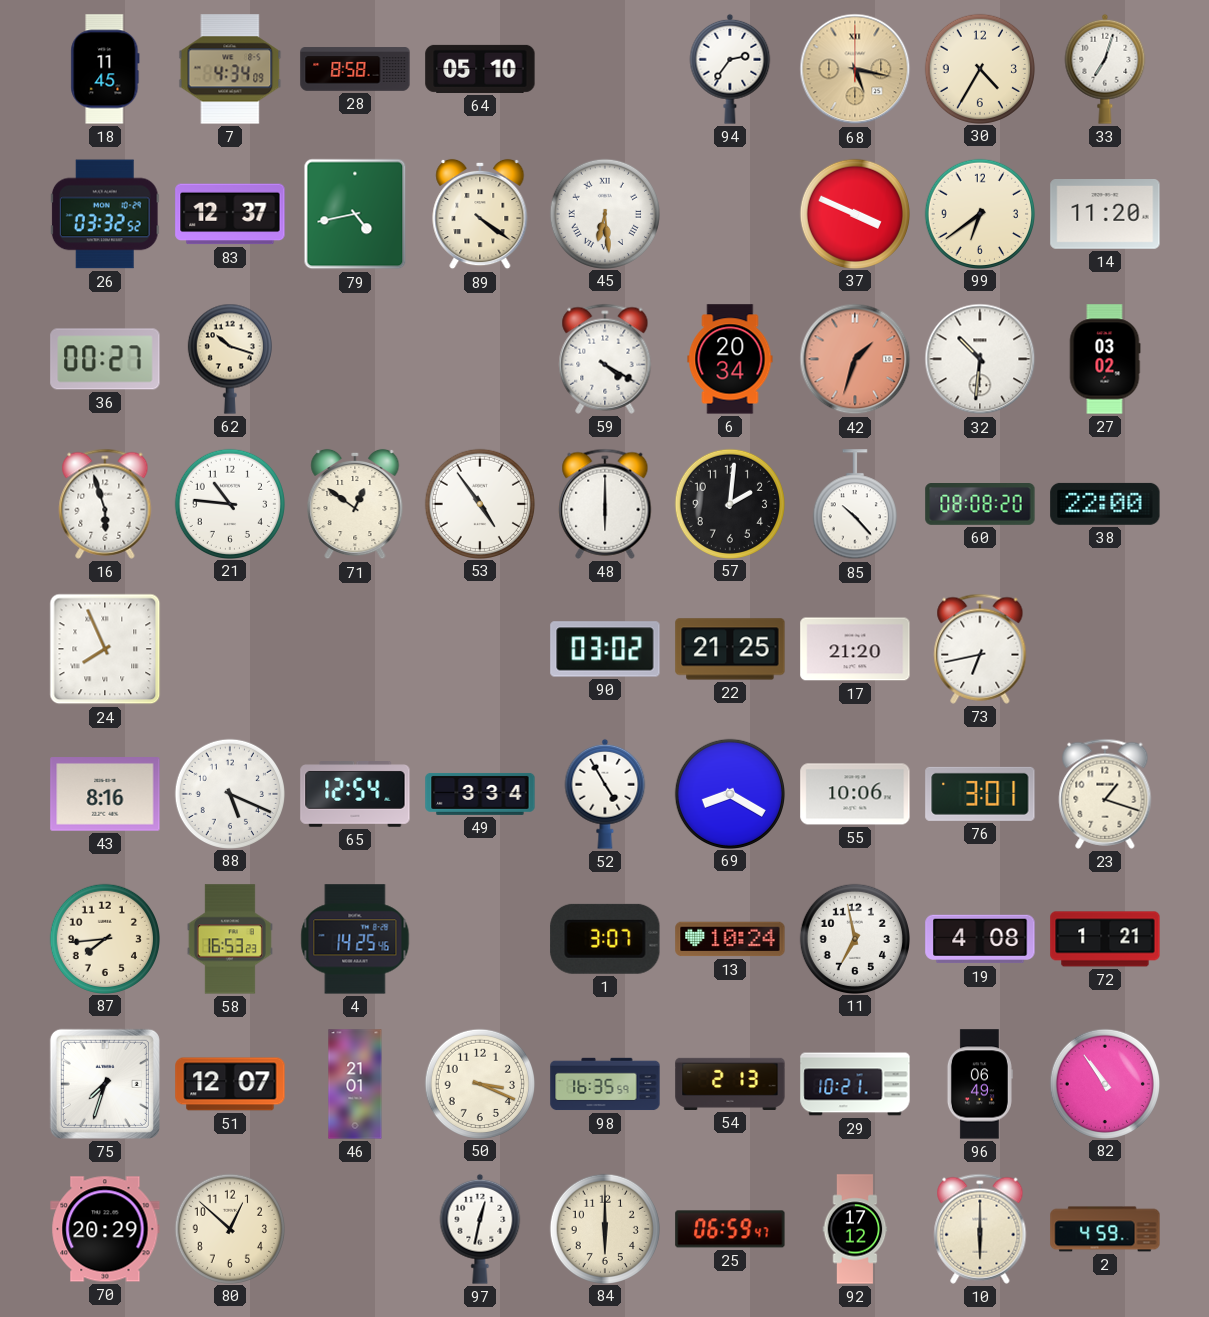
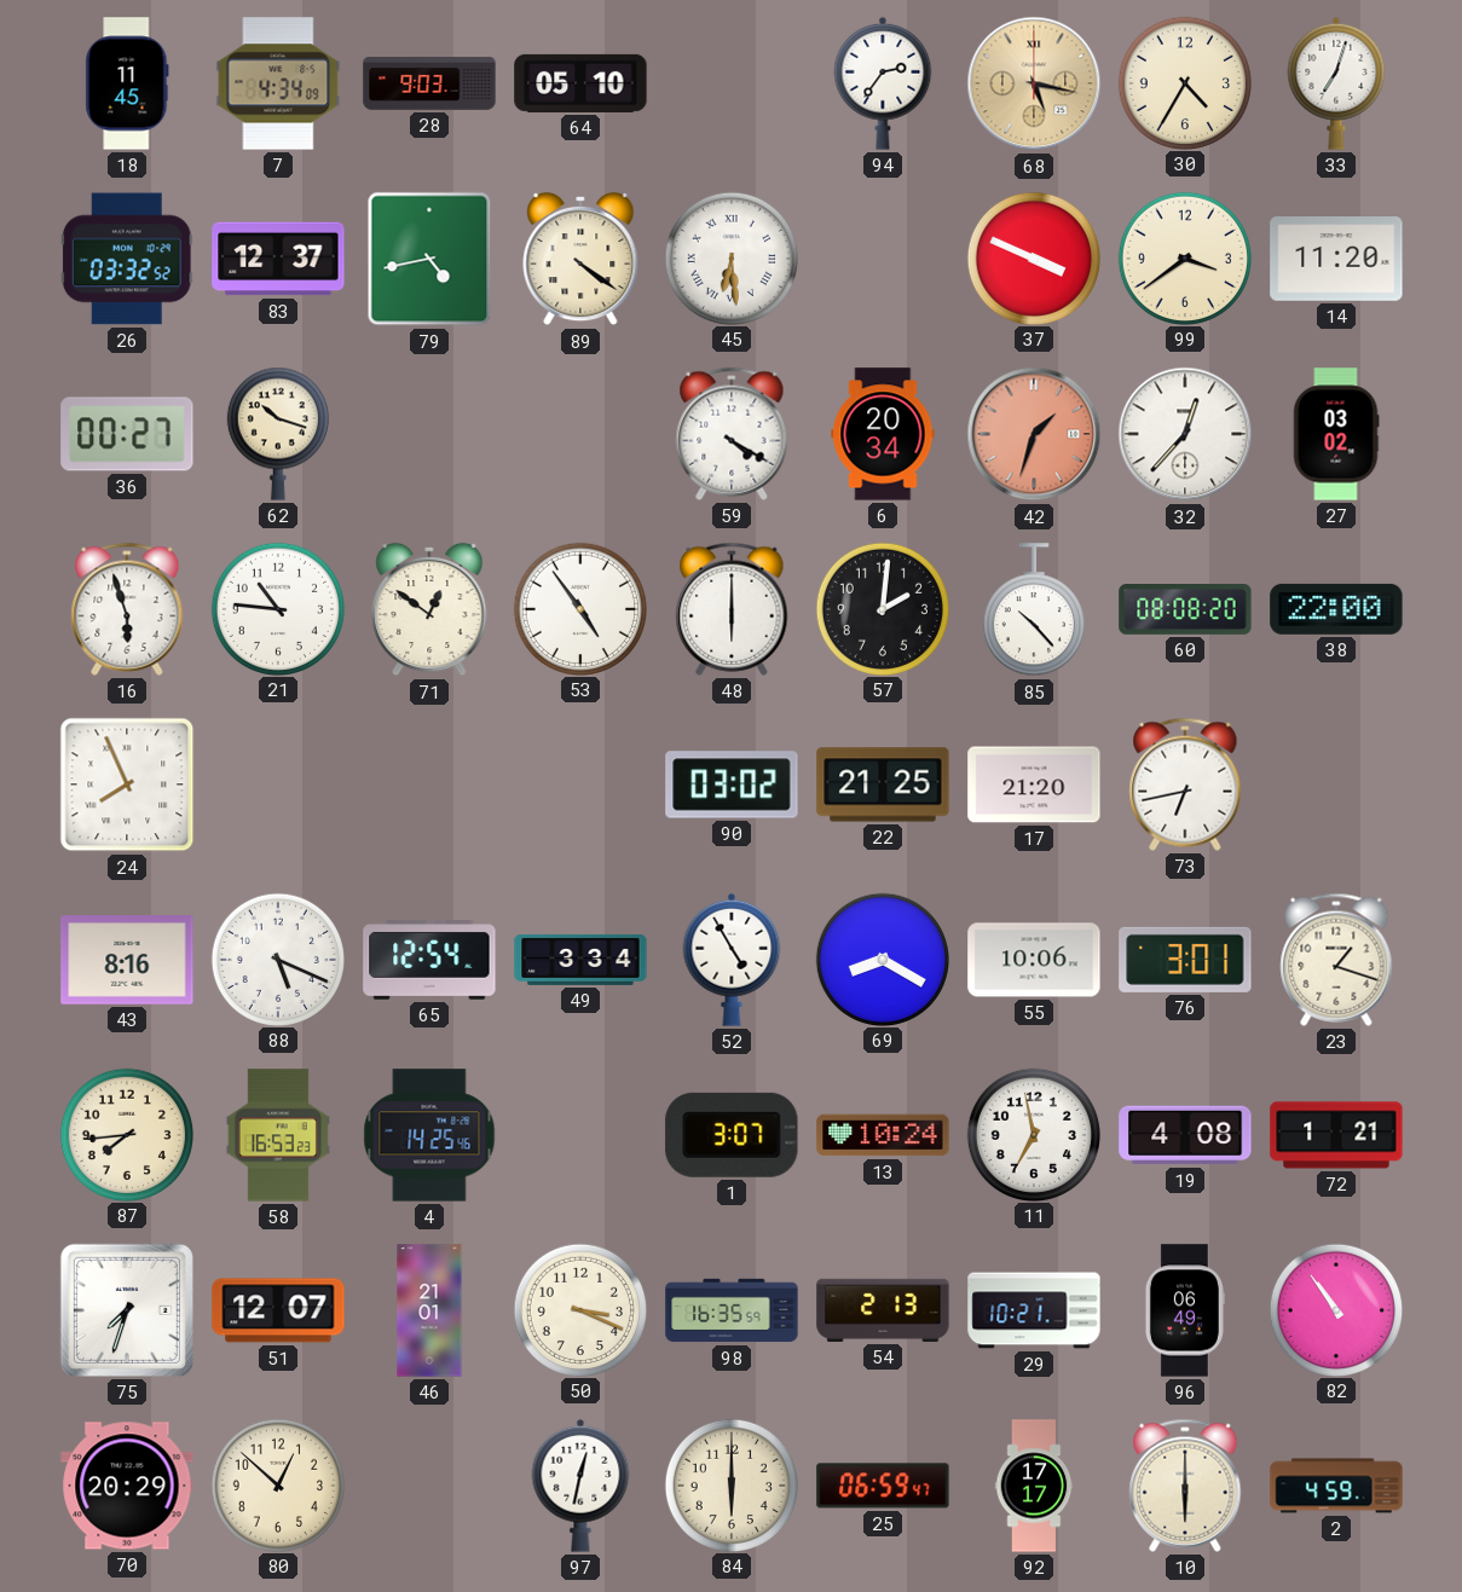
28: 8:58 -> 9:03 (429, 83)
99: 6:39 -> 3:39 (1184, 257)
32: 10:31 -> 12:37 (1185, 434)
92: 17:12 -> 17:17 (1034, 1486)
